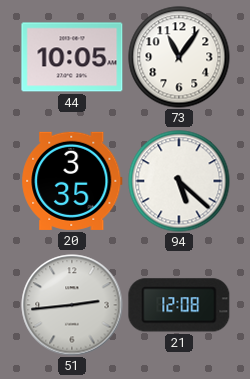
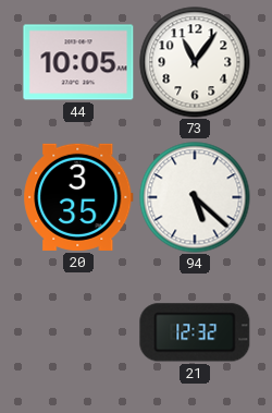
51: 2:44 -> none (72, 305)
21: 12:08 -> 12:32 (195, 332)
